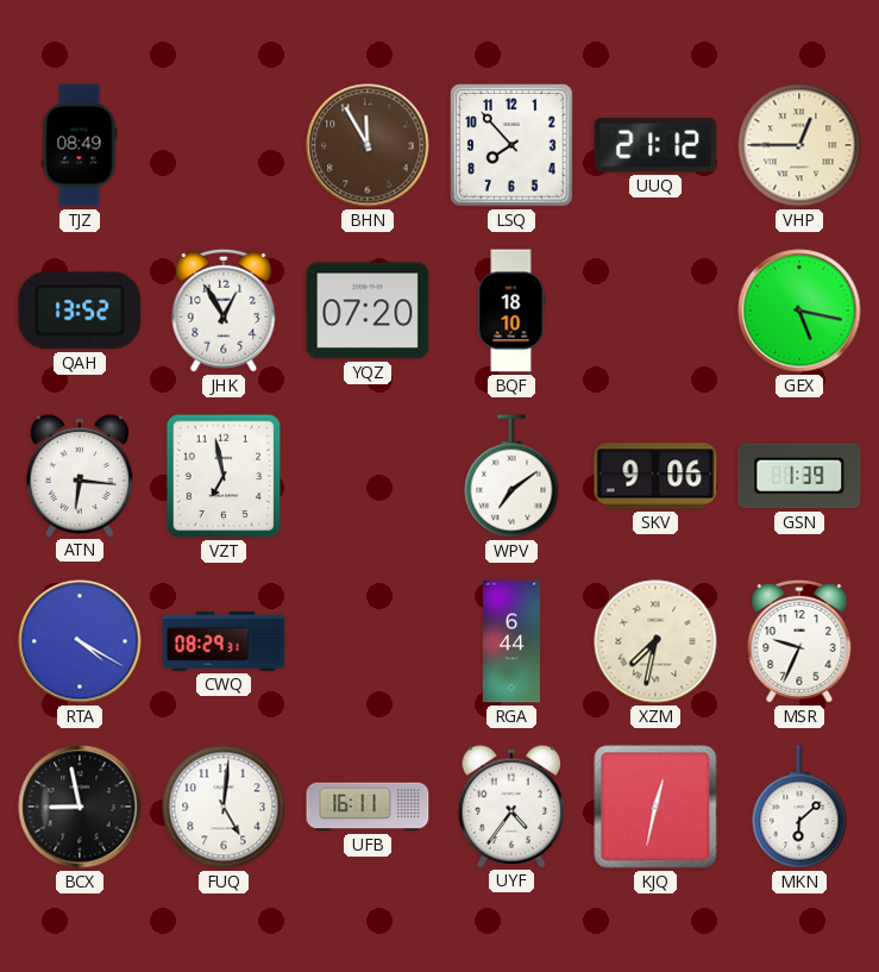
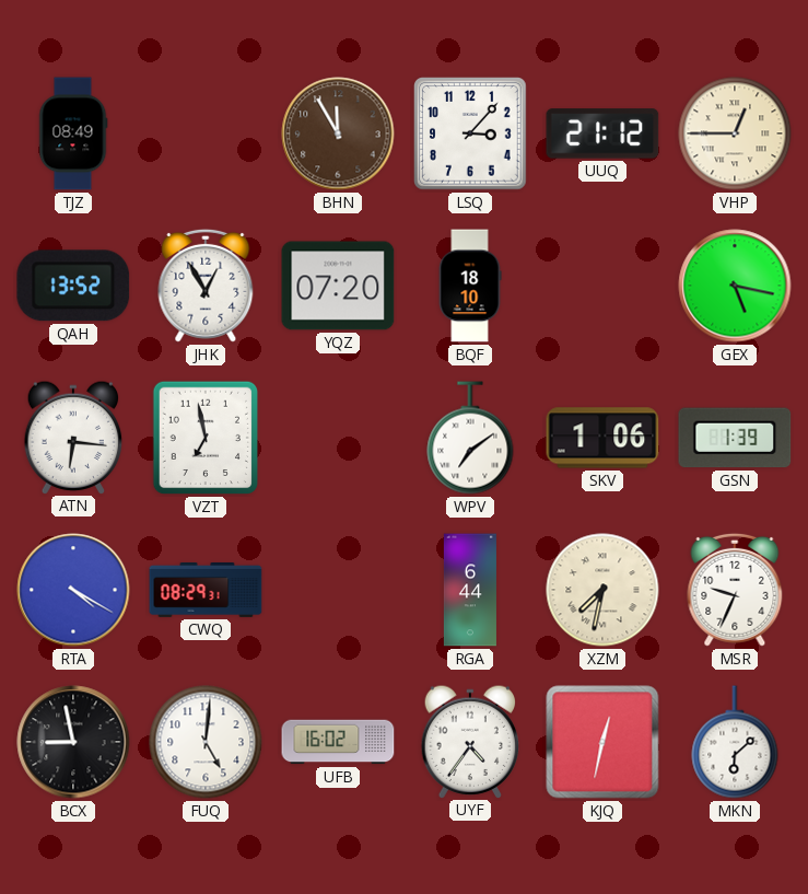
LSQ: 7:53 -> 3:07 (471, 135)
SKV: 9:06 -> 1:06 (602, 438)
UFB: 16:11 -> 16:02 (338, 742)
